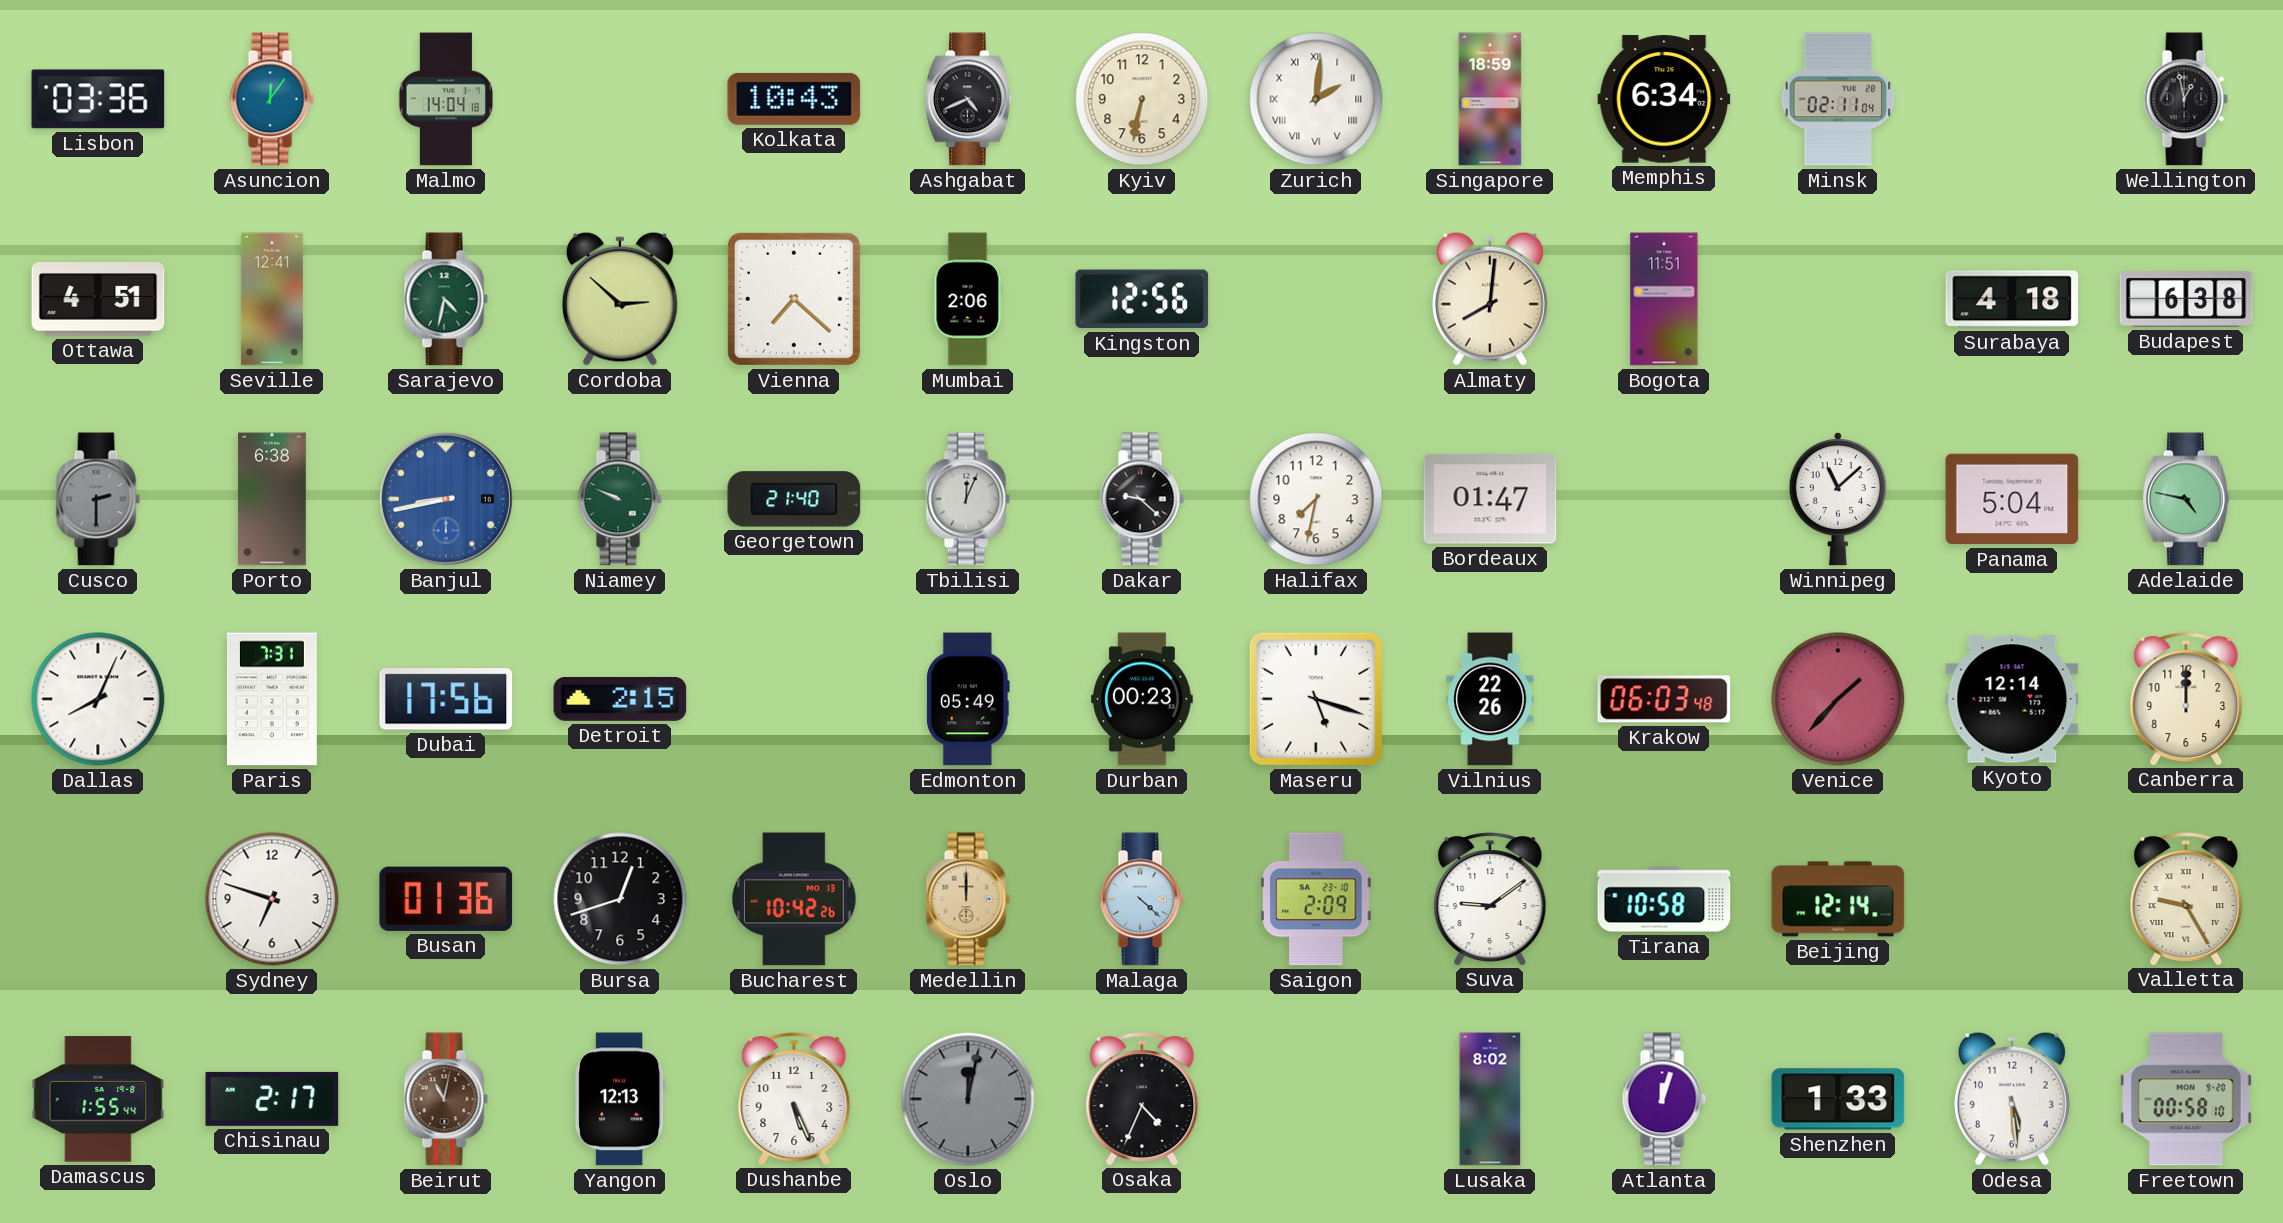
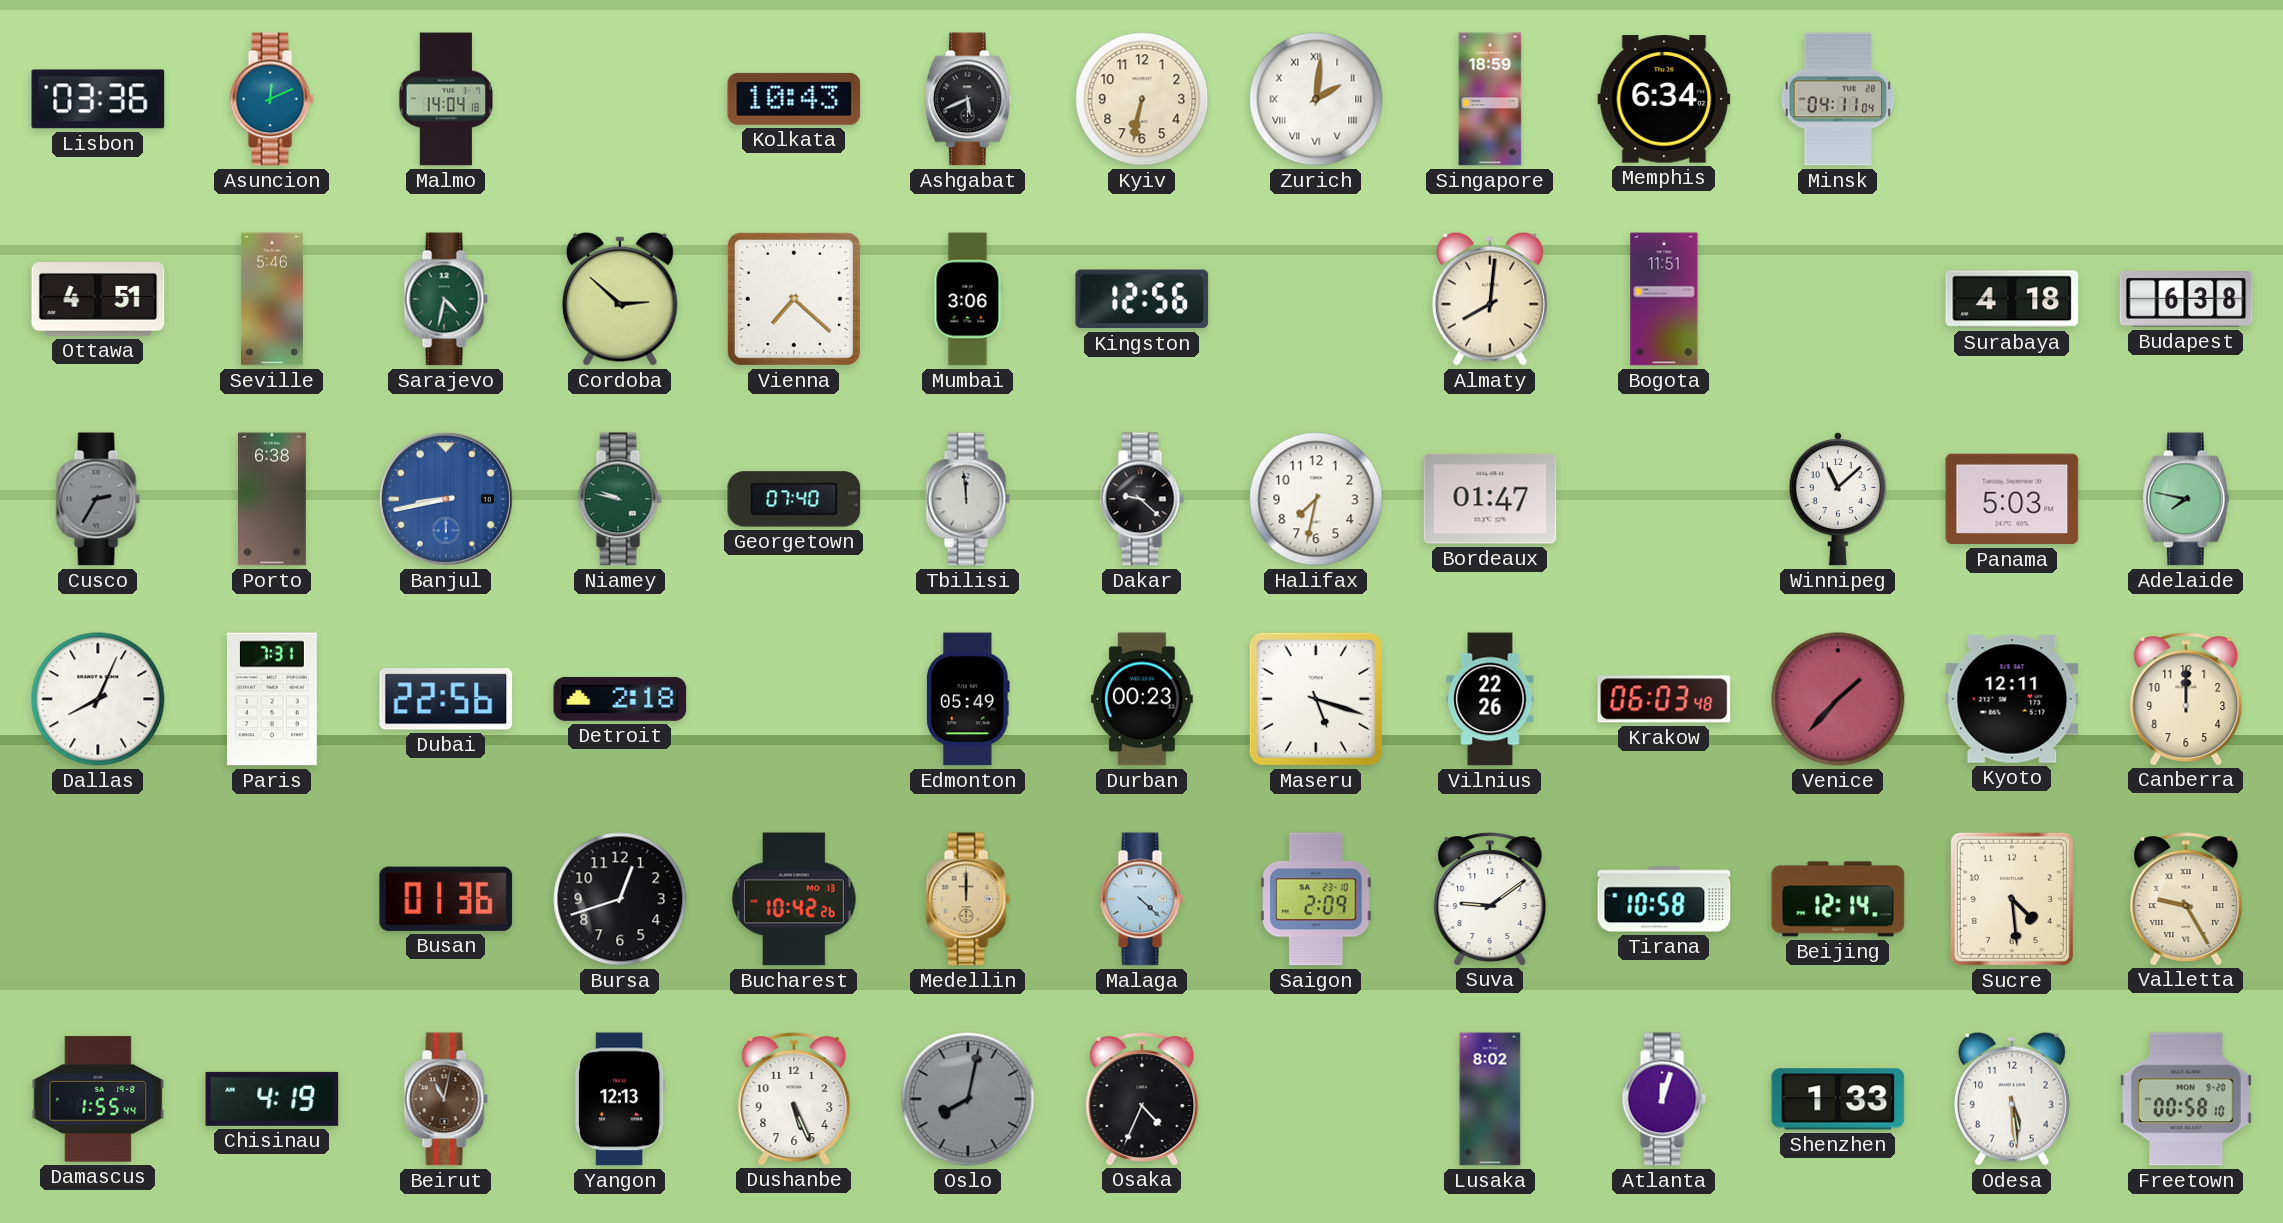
Asuncion: 12:06 -> 12:11 (272, 99)
Ashgabat: 4:41 -> 5:41 (968, 99)
Minsk: 02:11 -> 04:11 (1838, 99)
Wellington: 12:58 -> none (2186, 99)
Seville: 12:41 -> 5:46 (272, 299)
Mumbai: 2:06 -> 3:06 (968, 299)
Cusco: 2:30 -> 2:35 (98, 499)
Niamey: 9:49 -> 9:47 (620, 499)
Georgetown: 21:40 -> 07:40 (794, 499)
Tbilisi: 12:04 -> 11:59 (968, 499)
Panama: 5:04 -> 5:03 (2012, 499)
Adelaide: 4:47 -> 7:47 (2186, 499)
Dubai: 17:56 -> 22:56 (446, 699)
Detroit: 2:15 -> 2:18 (620, 699)
Kyoto: 12:14 -> 12:11 (2012, 699)
Sydney: 6:48 -> none (272, 899)
Sucre: none -> 4:29 (2012, 899)
Chisinau: 2:17 -> 4:19 (272, 1099)
Oslo: 12:02 -> 8:02 (968, 1099)
